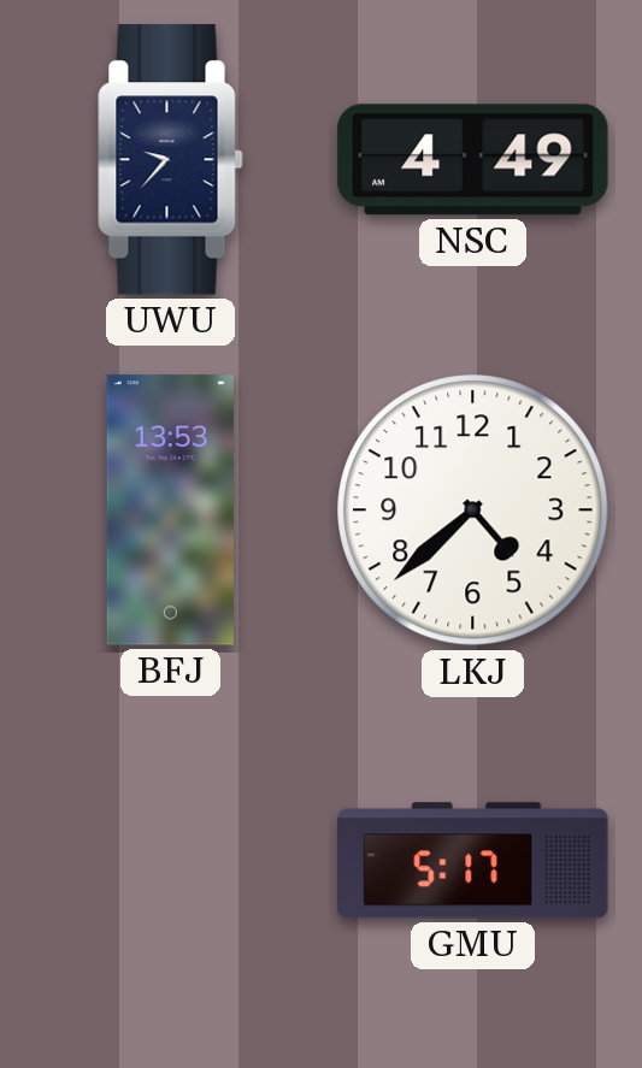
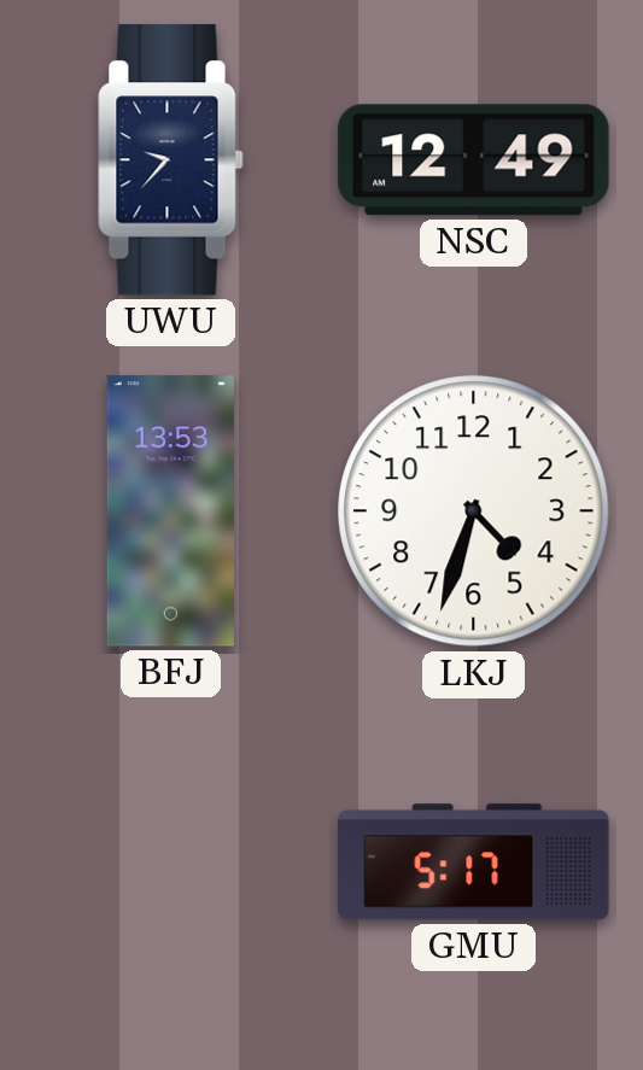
NSC: 4:49 -> 12:49 (474, 160)
LKJ: 4:38 -> 4:33 (474, 511)
